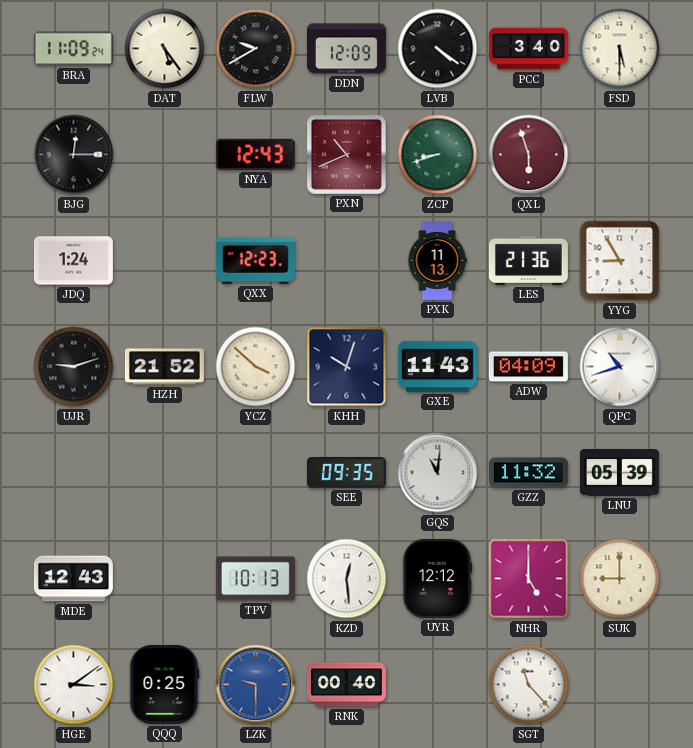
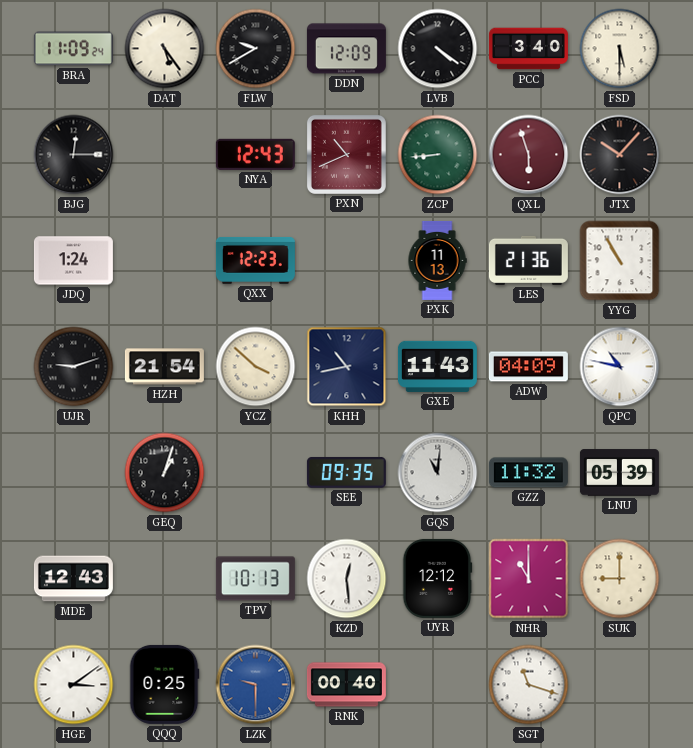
ZCP: 8:42 -> 8:44 (438, 155)
JTX: none -> 10:07 (620, 155)
YYG: 8:55 -> 10:55 (620, 261)
HZH: 21:52 -> 21:54 (164, 367)
KHH: 10:03 -> 10:43 (347, 367)
QPC: 10:42 -> 10:47 (620, 367)
GEQ: none -> 1:03 (165, 473)
NHR: 5:00 -> 11:00 (529, 579)
SGT: 11:23 -> 11:18 (529, 685)
